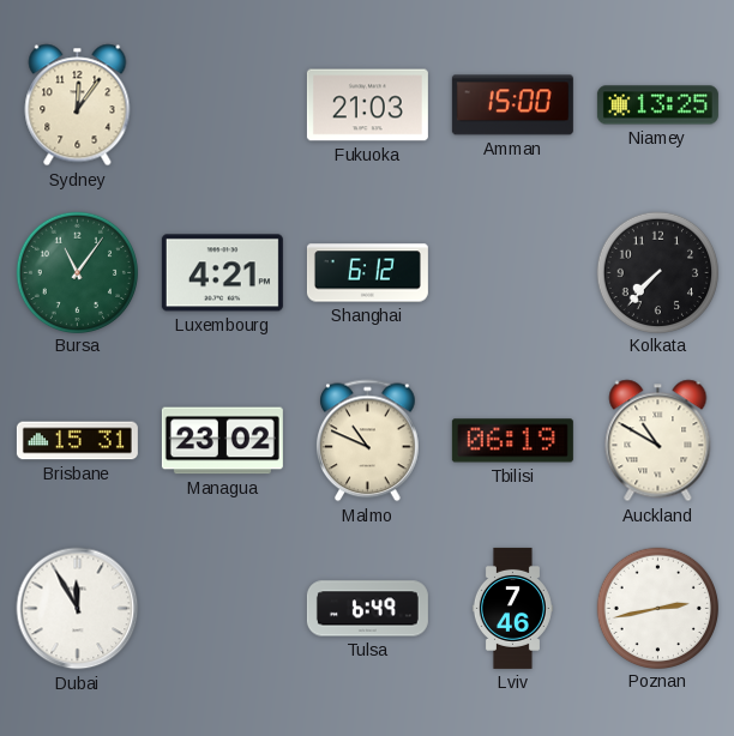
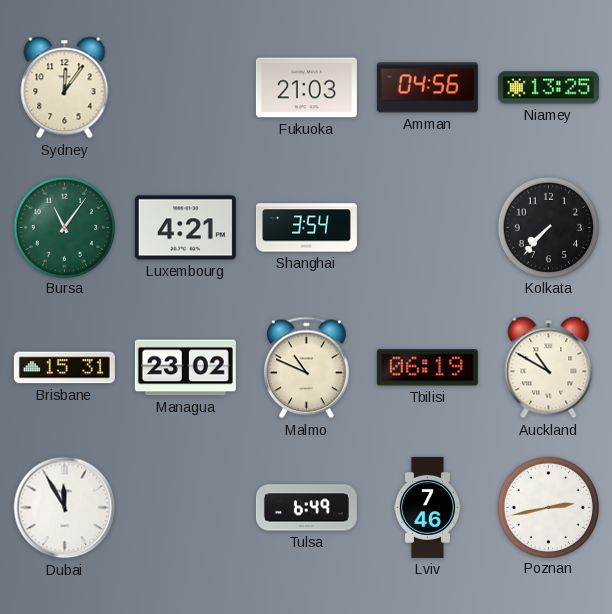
Amman: 15:00 -> 04:56 (427, 88)
Shanghai: 6:12 -> 3:54 (306, 228)
